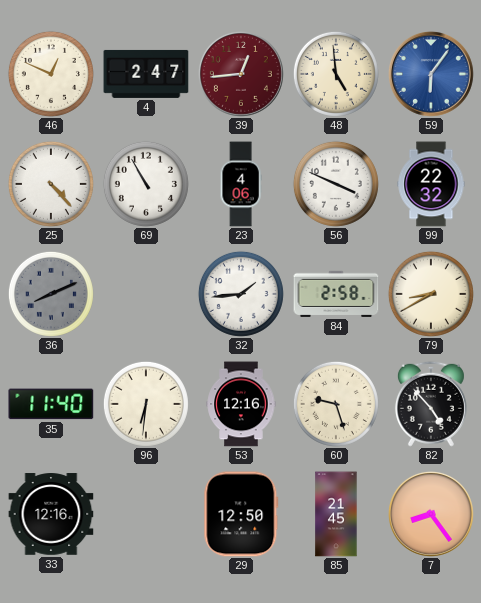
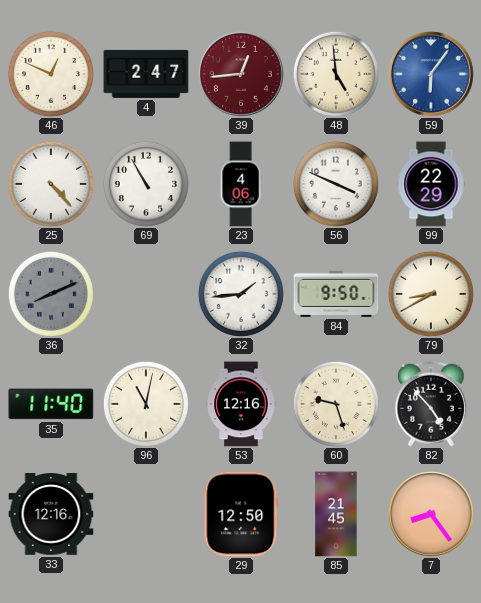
99: 22:32 -> 22:29 (431, 184)
84: 2:58 -> 9:50 (336, 294)
96: 6:31 -> 11:02 (146, 404)
